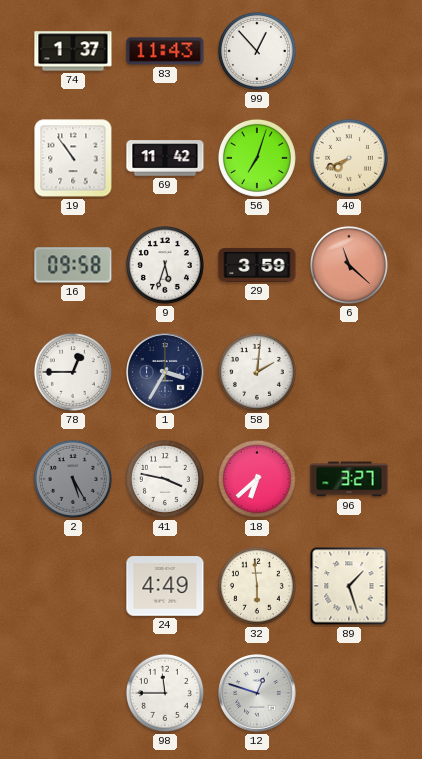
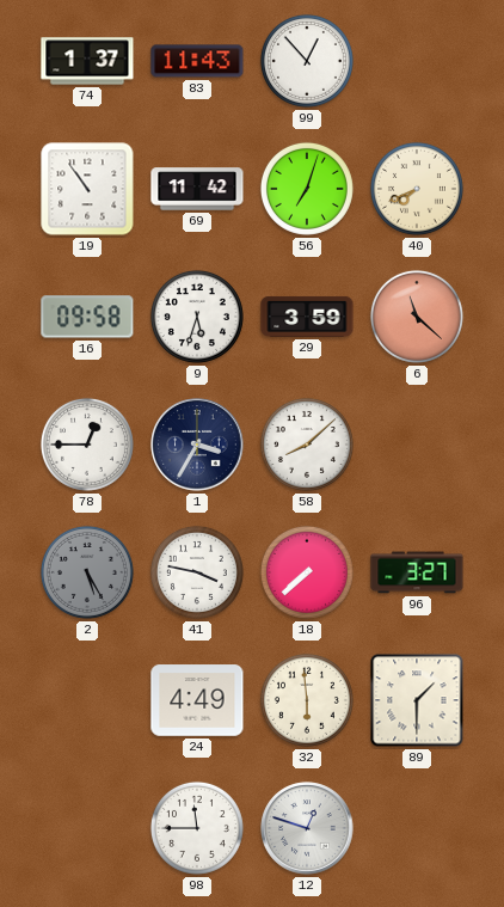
58: 2:01 -> 8:08 (307, 445)
18: 6:38 -> 7:38 (307, 572)
89: 1:27 -> 1:30 (417, 700)
